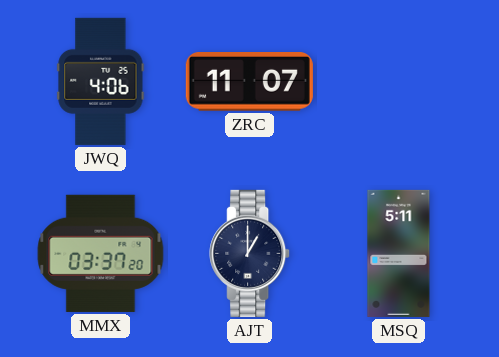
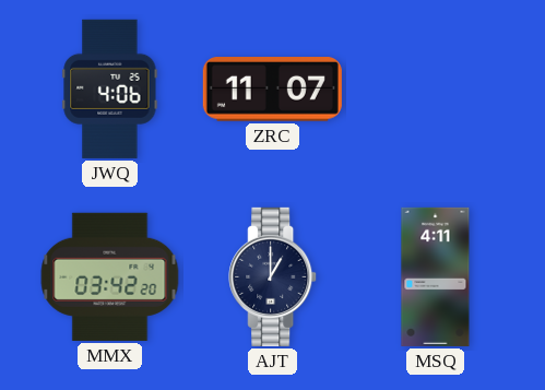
MMX: 03:37 -> 03:42 (110, 276)
MSQ: 5:11 -> 4:11 (436, 276)
